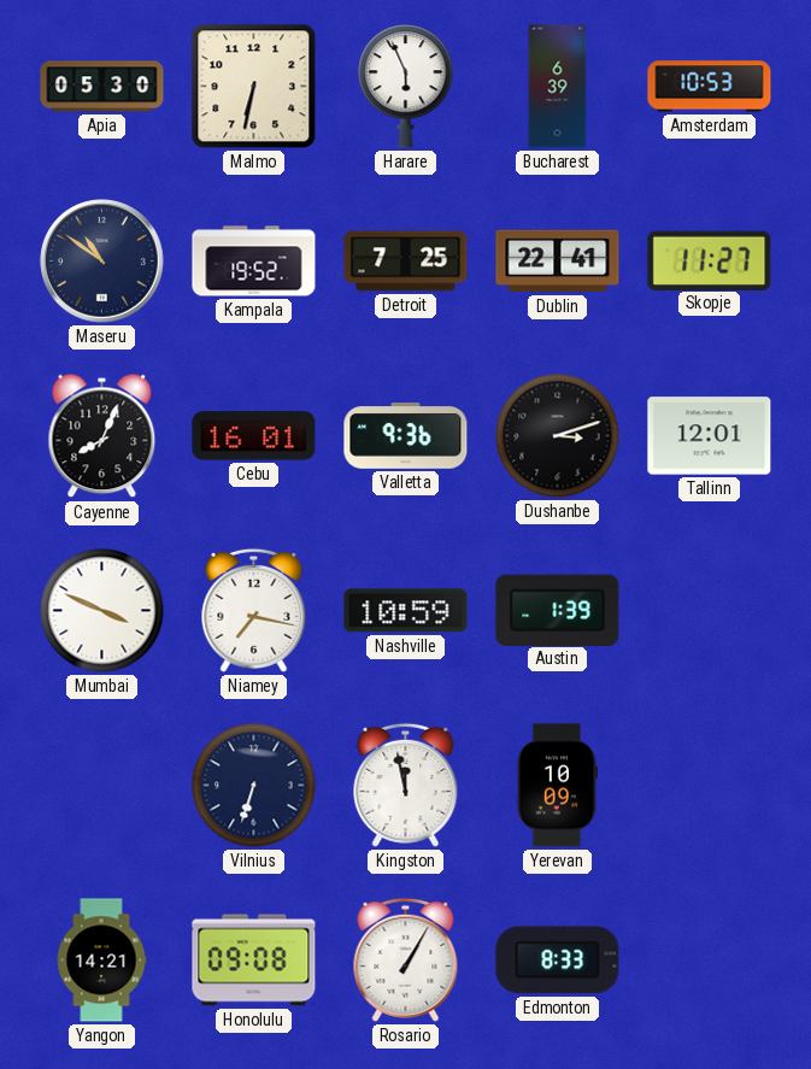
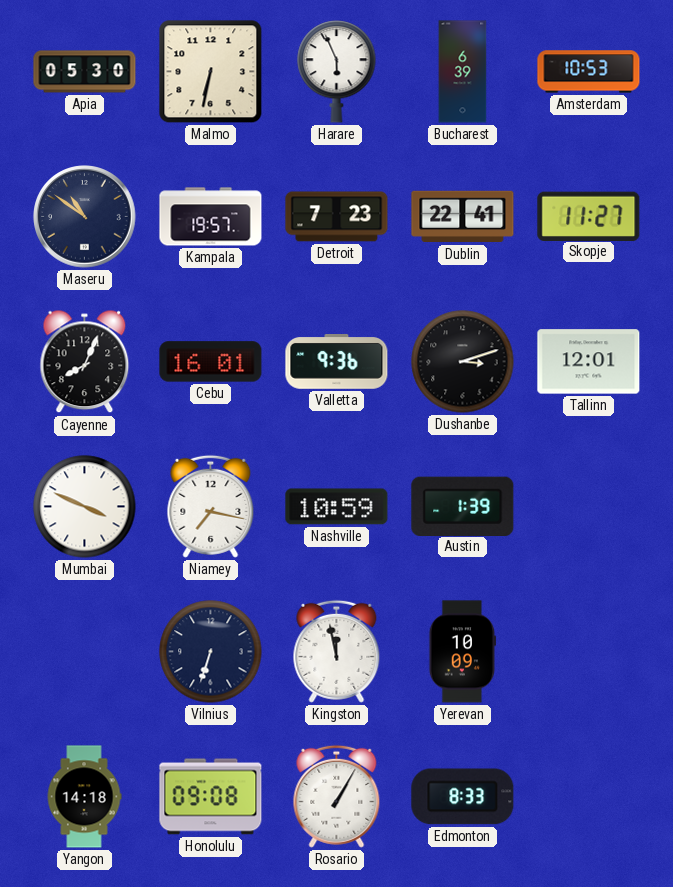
Kampala: 19:52 -> 19:57 (211, 217)
Detroit: 7:25 -> 7:23 (337, 217)
Yangon: 14:21 -> 14:18 (84, 797)
